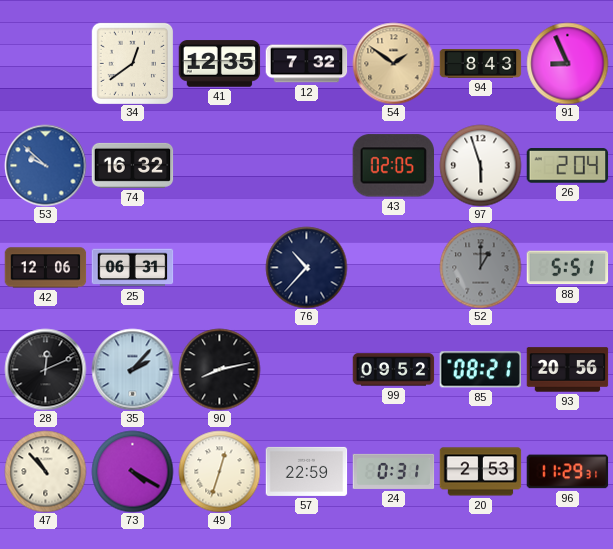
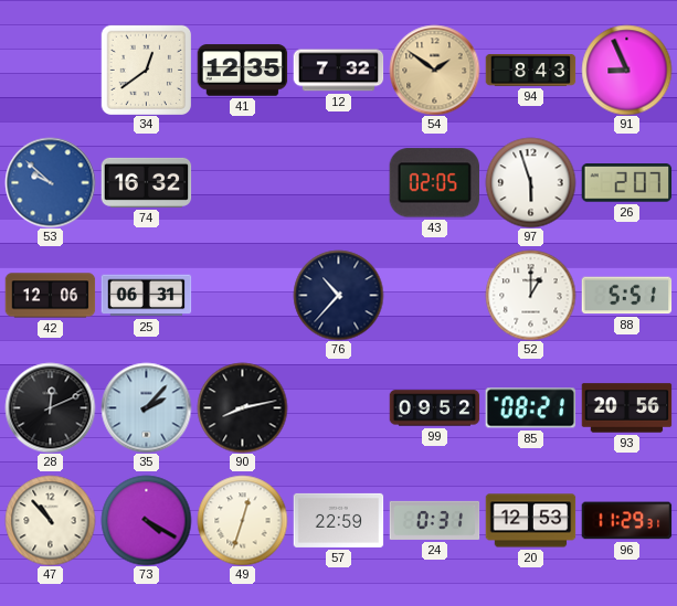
26: 2:04 -> 2:07 (626, 183)
52 dial: grey -> white (530, 295)
20: 2:53 -> 12:53 (530, 521)
